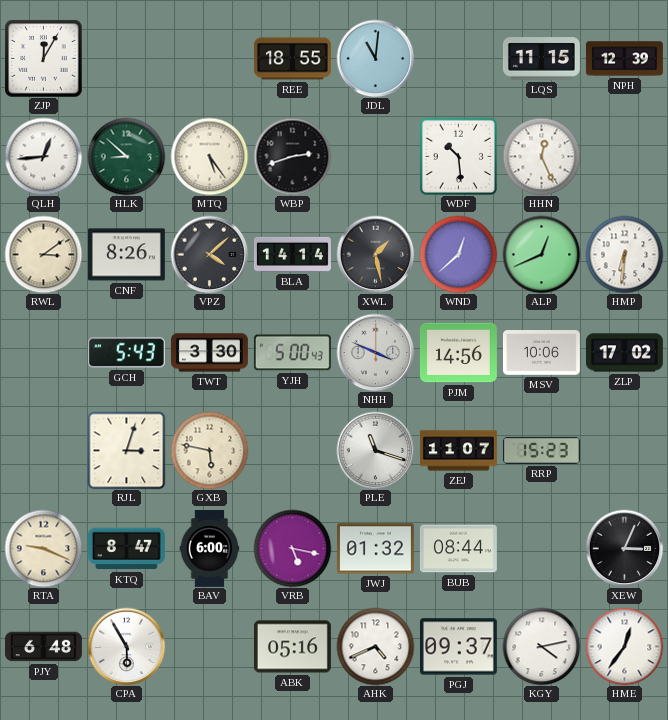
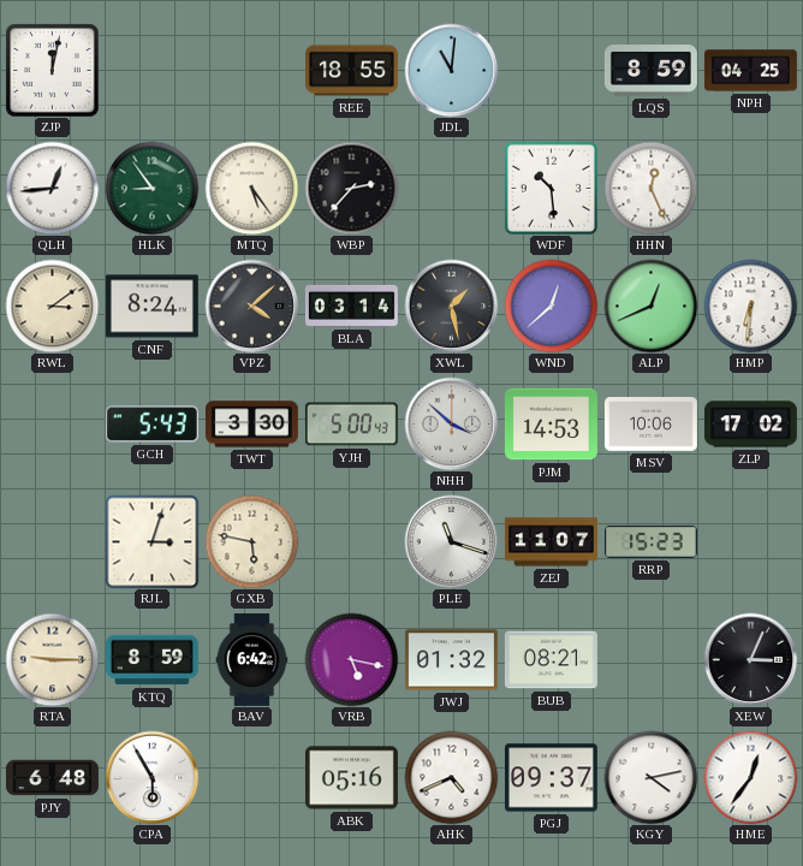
ZJP: 12:05 -> 12:02 (52, 70)
LQS: 11:15 -> 8:59 (650, 71)
NPH: 12:39 -> 04:25 (750, 71)
HLK: 8:52 -> 8:54 (151, 188)
WBP: 2:42 -> 2:37 (351, 188)
CNF: 8:26 -> 8:24 (151, 307)
BLA: 14:14 -> 03:14 (351, 306)
NHH: 3:49 -> 3:52 (451, 423)
PJM: 14:56 -> 14:53 (551, 425)
RTA: 9:19 -> 9:15 (52, 659)
KTQ: 8:47 -> 8:59 (151, 660)
BAV: 6:00 -> 6:42 (252, 660)
BUB: 08:44 -> 08:21 (551, 660)
